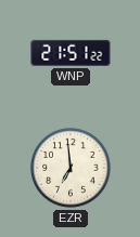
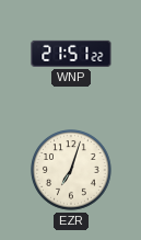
EZR: 6:59 -> 7:03 (71, 170)
